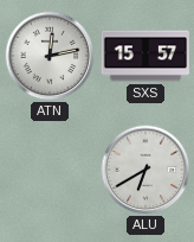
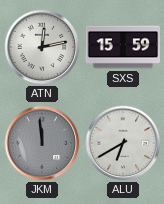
SXS: 15:57 -> 15:59 (122, 47)
JKM: none -> 11:59 (42, 143)
